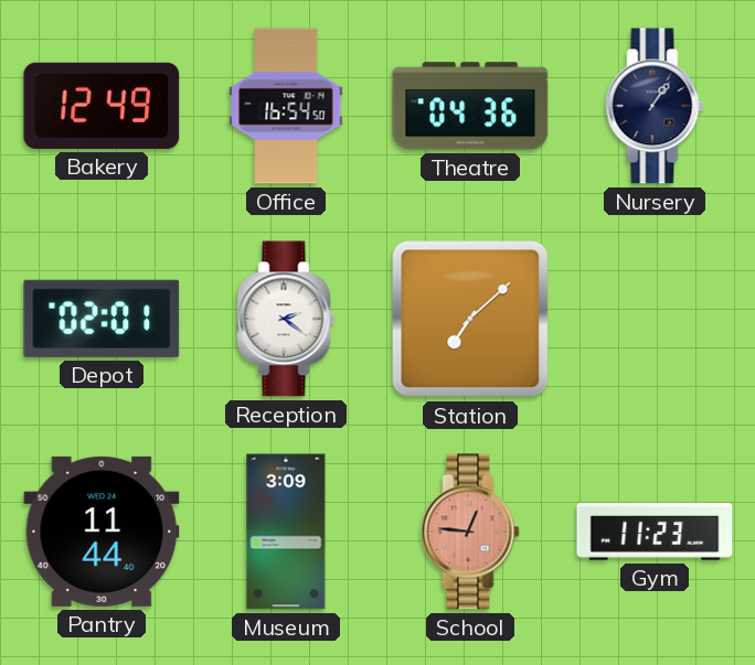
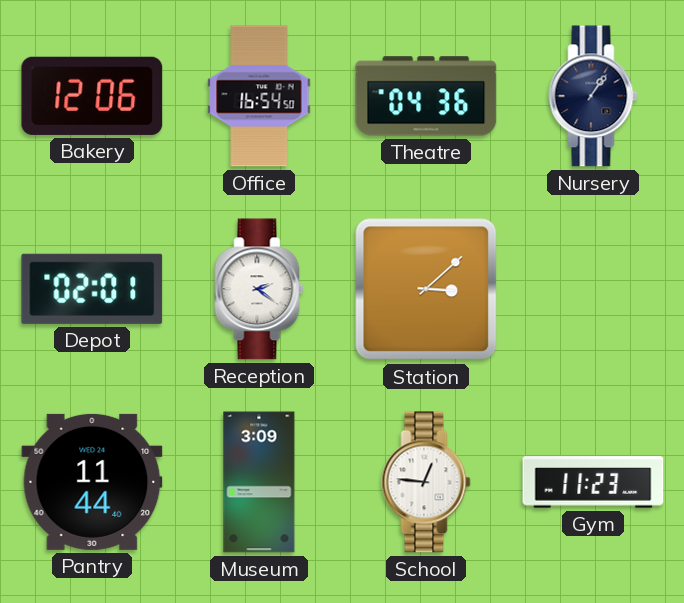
Bakery: 12:49 -> 12:06 (92, 96)
Station: 7:08 -> 3:08 (426, 289)
School dial: salmon -> white (426, 482)
